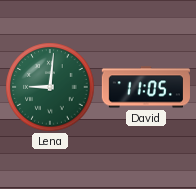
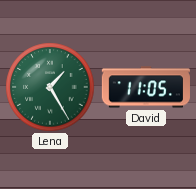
Lena: 9:01 -> 1:25 (50, 87)
